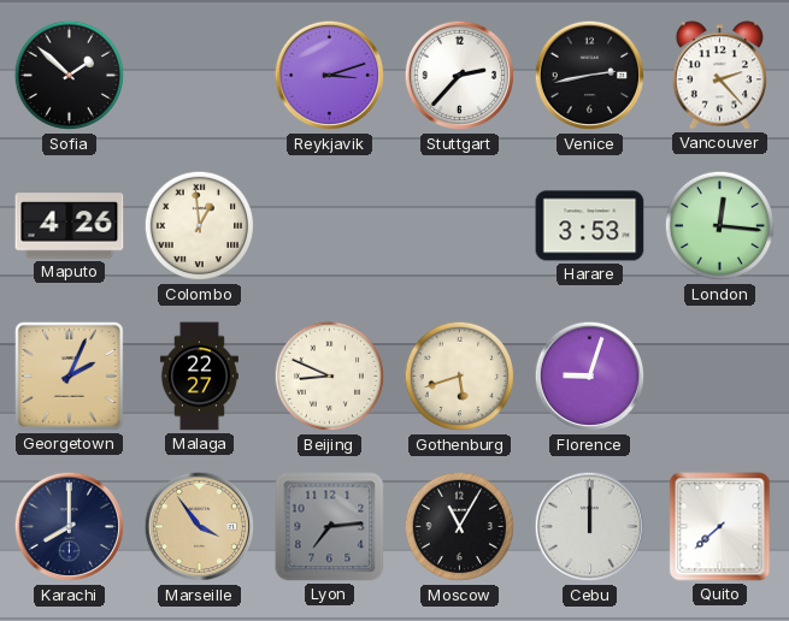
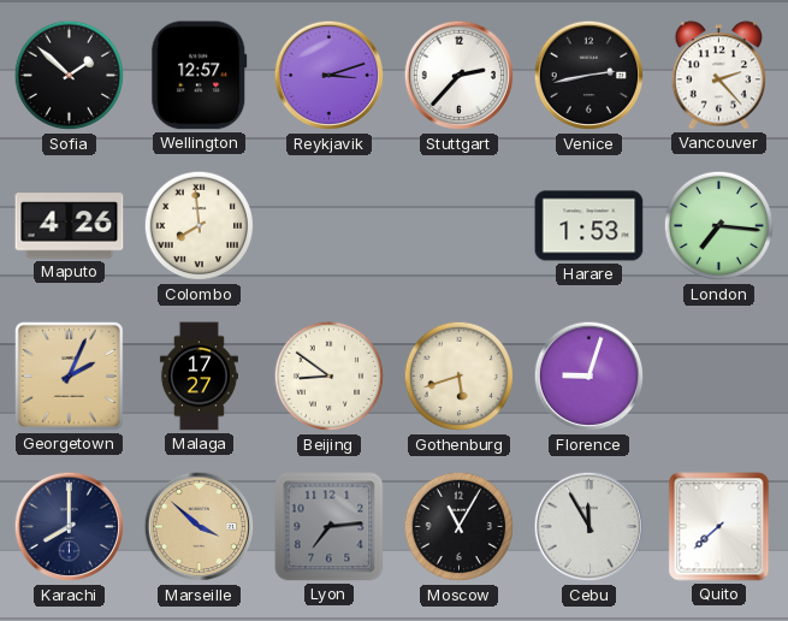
Wellington: none -> 12:57 (200, 76)
Colombo: 12:59 -> 7:59 (200, 226)
Harare: 3:53 -> 1:53 (589, 226)
London: 12:16 -> 7:16 (719, 226)
Malaga: 22:27 -> 17:27 (199, 377)
Beijing: 8:49 -> 8:51 (330, 377)
Marseille: 3:54 -> 3:52 (200, 527)
Cebu: 12:00 -> 11:55 (589, 527)
